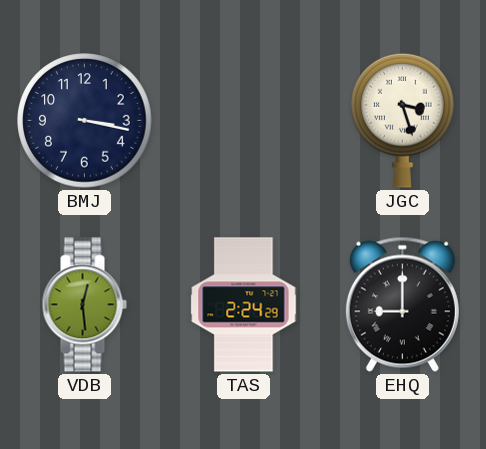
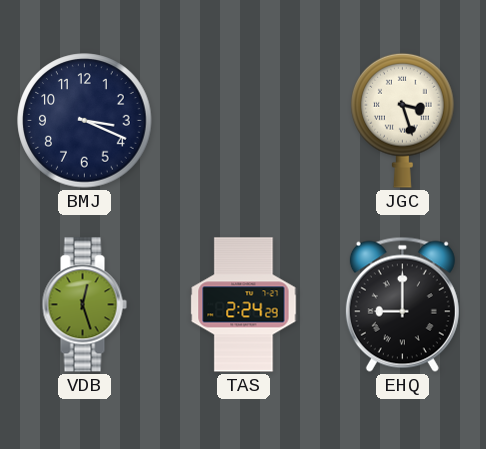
BMJ: 3:17 -> 3:19 (85, 121)
VDB: 12:29 -> 12:27 (84, 305)
